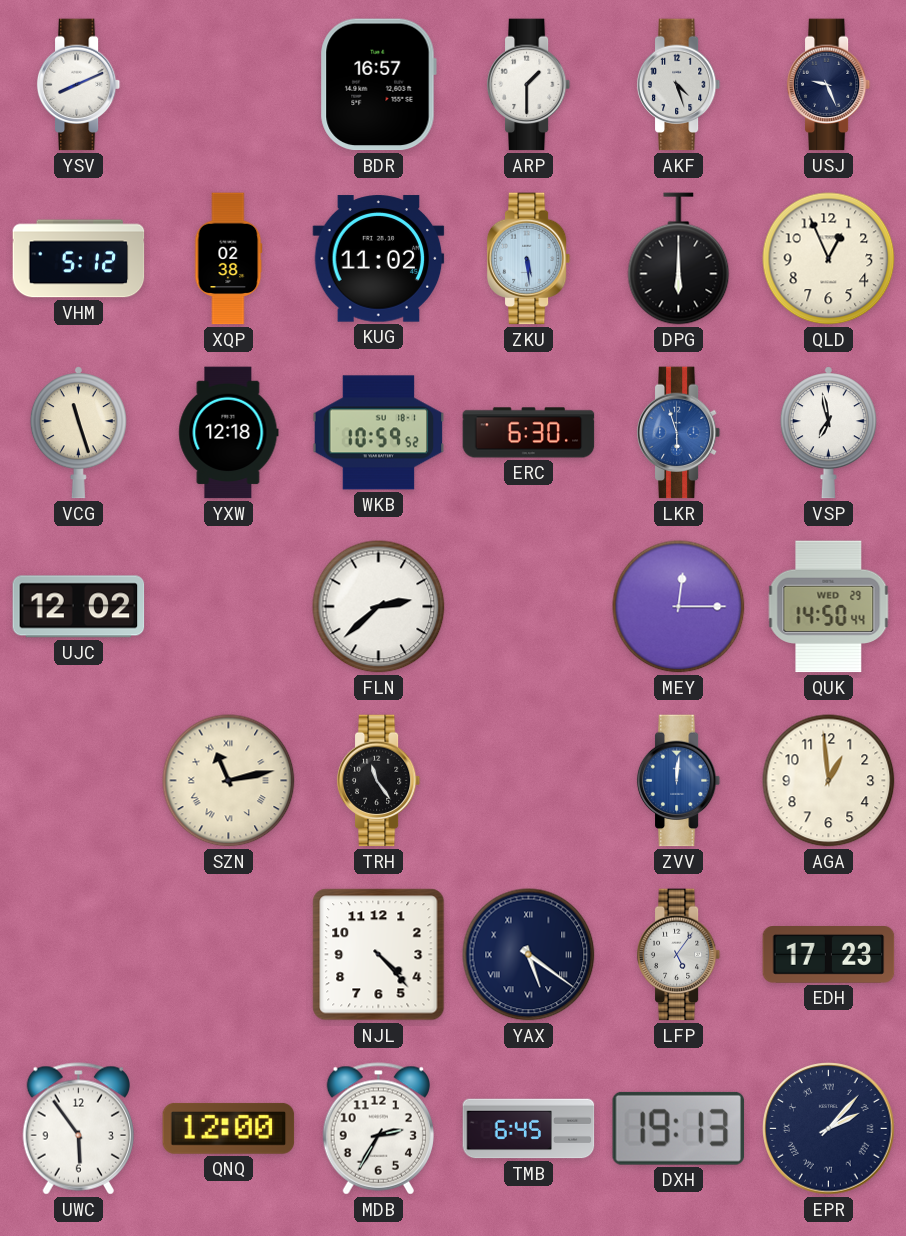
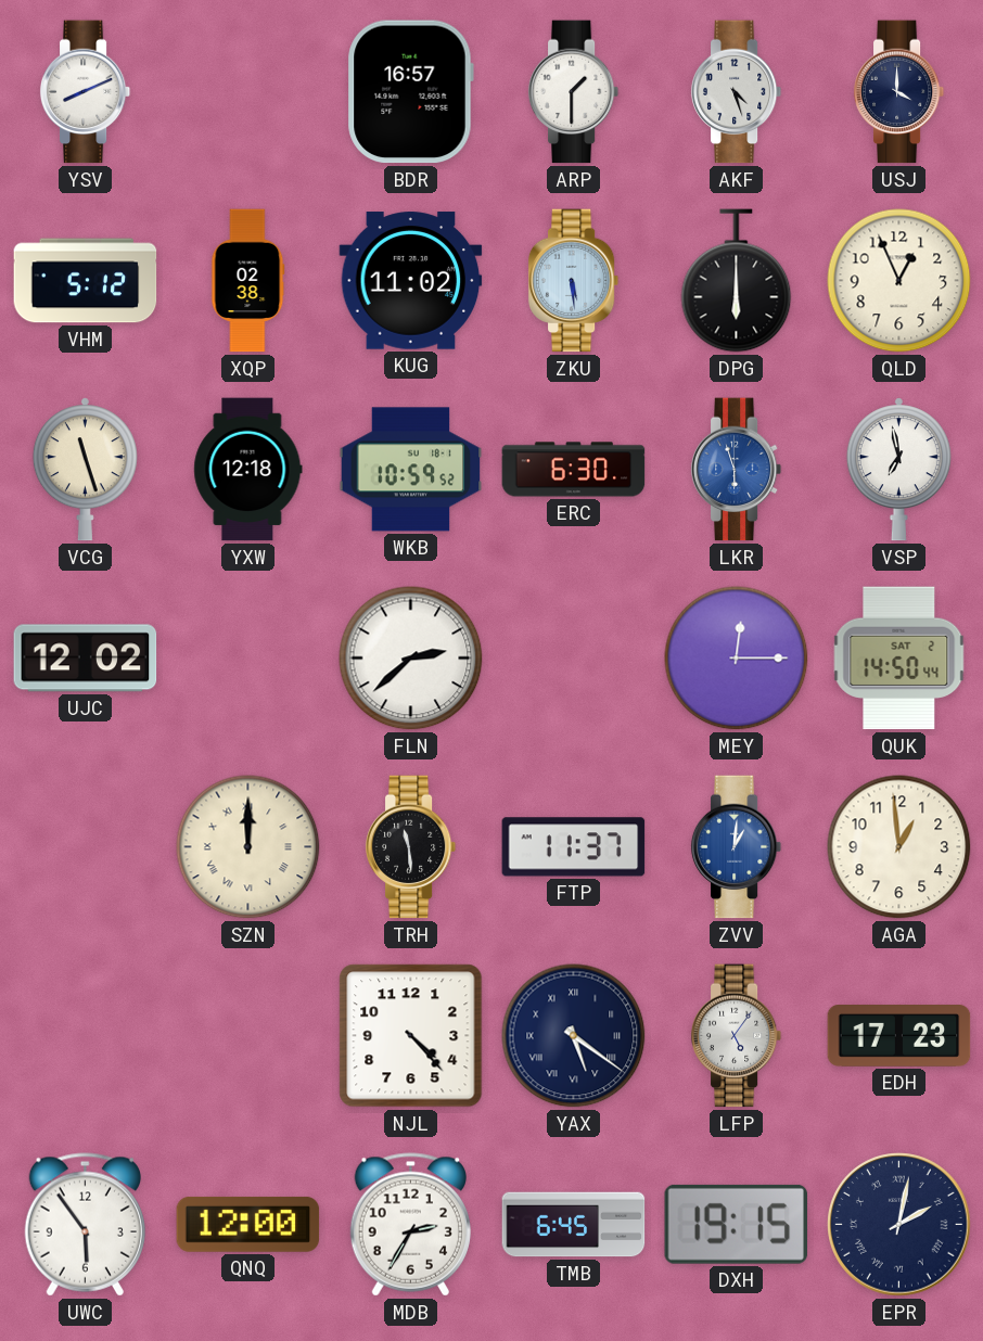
USJ: 9:26 -> 4:00 (899, 92)
QUK date: WED 29 -> SAT 2 (899, 659)
SZN: 11:13 -> 12:00 (248, 847)
TRH: 11:24 -> 11:29 (411, 847)
FTP: none -> 11:37 (574, 847)
ZVV: 12:01 -> 1:01 (737, 847)
DXH: 19:13 -> 19:15 (736, 1224)
EPR: 2:07 -> 2:02 (899, 1225)
